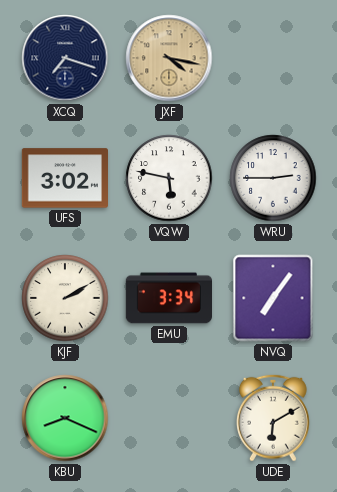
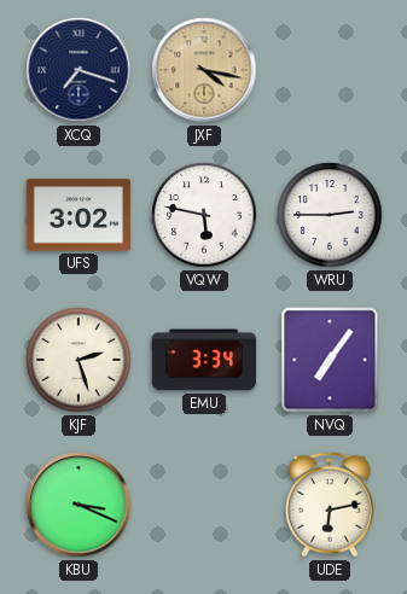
KJF: 2:10 -> 2:27 (79, 360)
KBU: 8:19 -> 3:19 (79, 505)
UDE: 6:10 -> 6:13 (330, 505)
